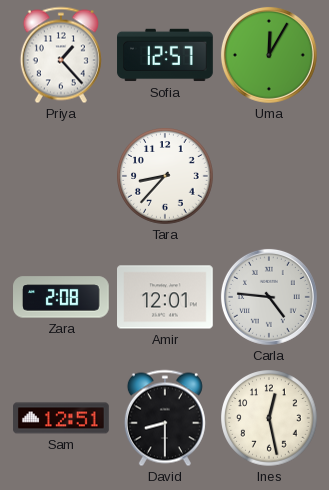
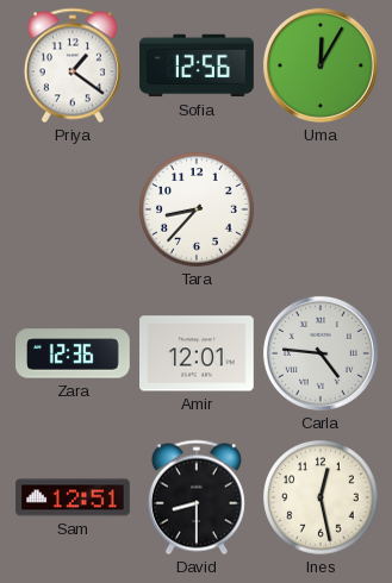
Priya: 1:23 -> 1:21 (73, 65)
Sofia: 12:57 -> 12:56 (197, 65)
Zara: 2:08 -> 12:36 (74, 353)
